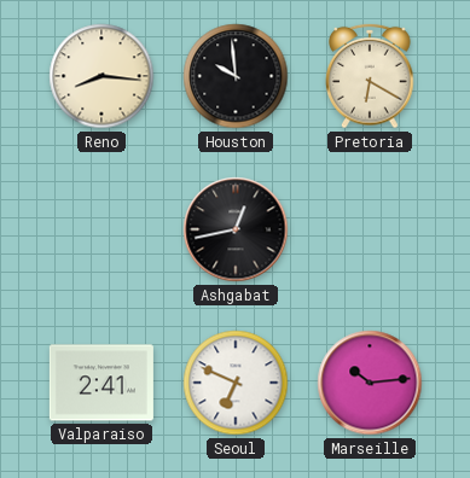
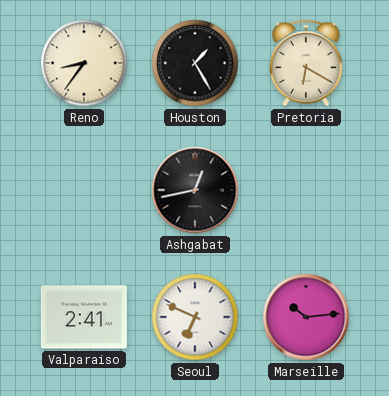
Reno: 8:16 -> 8:36 (84, 63)
Houston: 9:59 -> 1:25 (195, 63)
